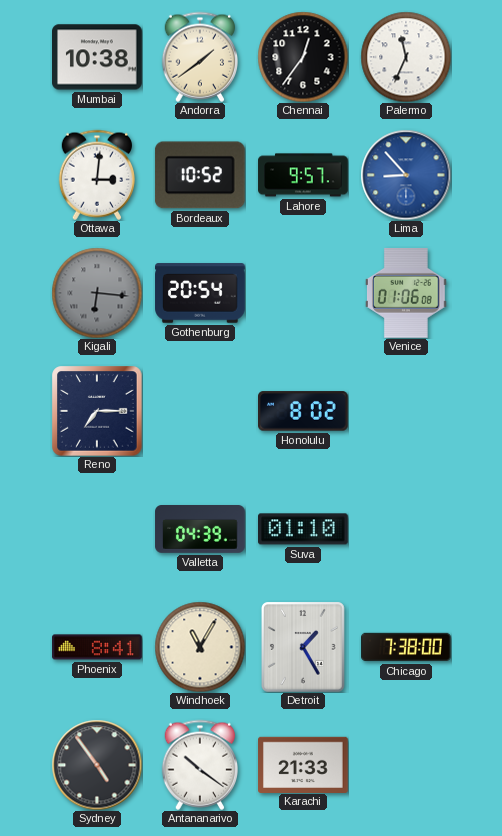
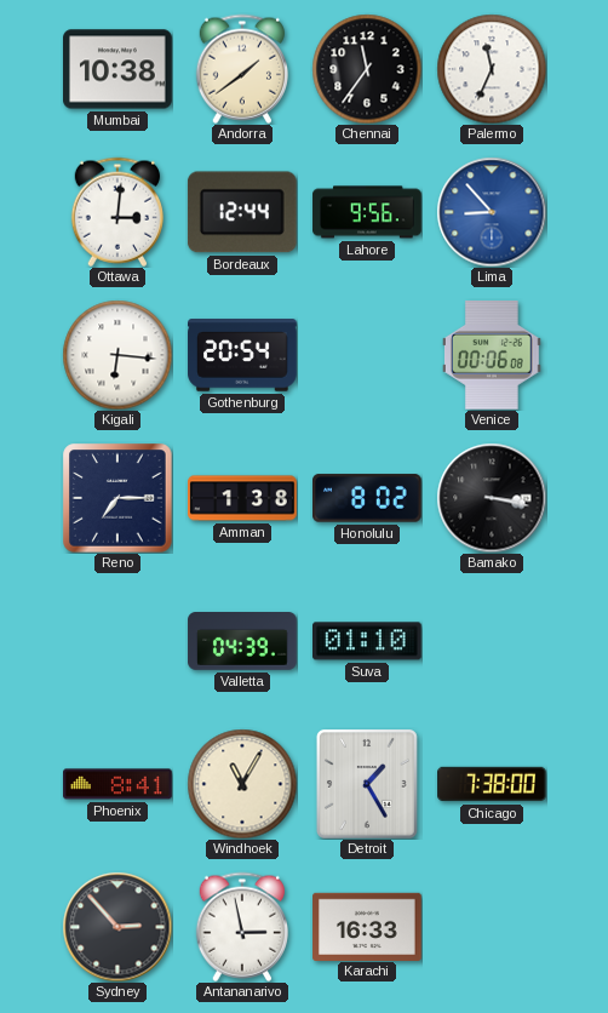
Chennai: 12:36 -> 11:36 (367, 69)
Bordeaux: 10:52 -> 12:44 (242, 212)
Lahore: 9:57 -> 9:56 (367, 212)
Kigali dial: grey -> white (117, 355)
Venice: 01:06 -> 00:06 (493, 356)
Amman: none -> 1:38 (242, 498)
Bamako: none -> 3:17 (492, 498)
Sydney: 4:54 -> 2:53 (117, 927)
Antananarivo: 10:21 -> 2:58 (241, 927)
Karachi: 21:33 -> 16:33 (367, 926)
